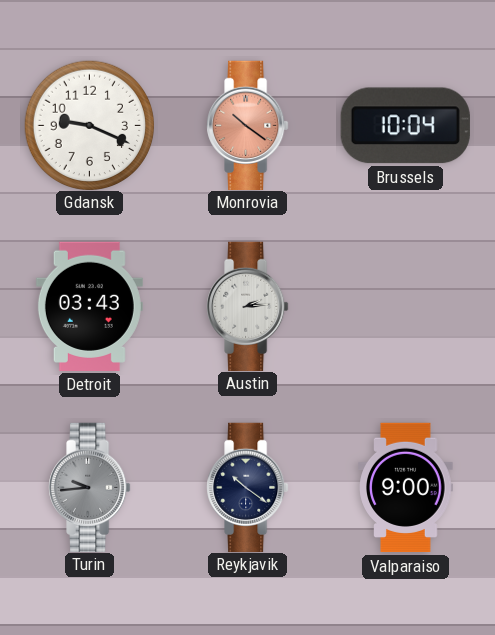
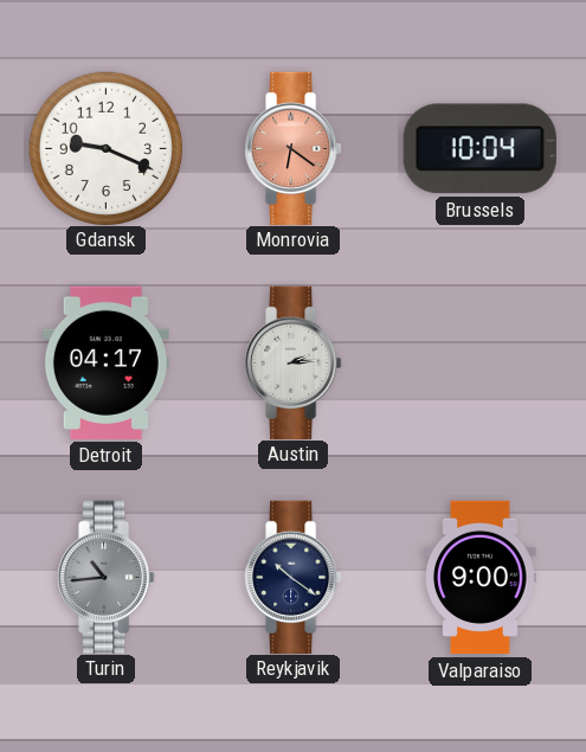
Monrovia: 10:21 -> 6:21 (294, 148)
Detroit: 03:43 -> 04:17 (105, 362)
Turin: 9:44 -> 10:44 (107, 577)
